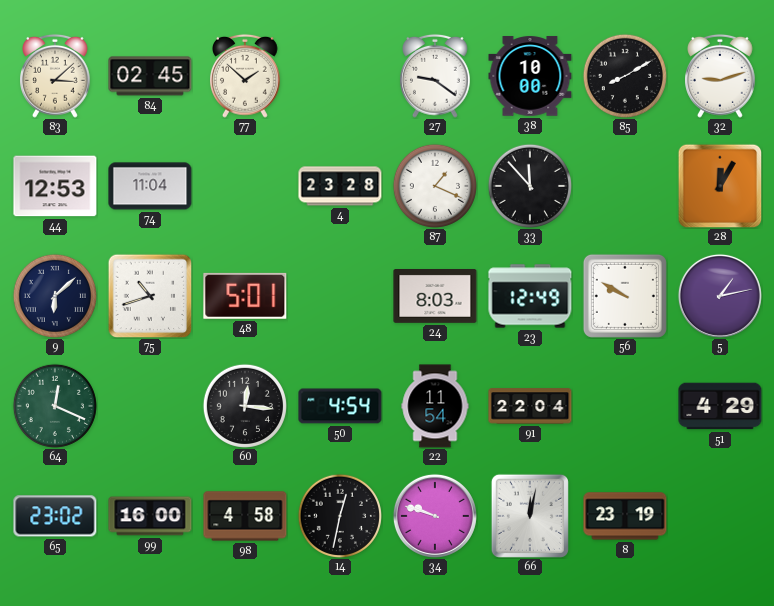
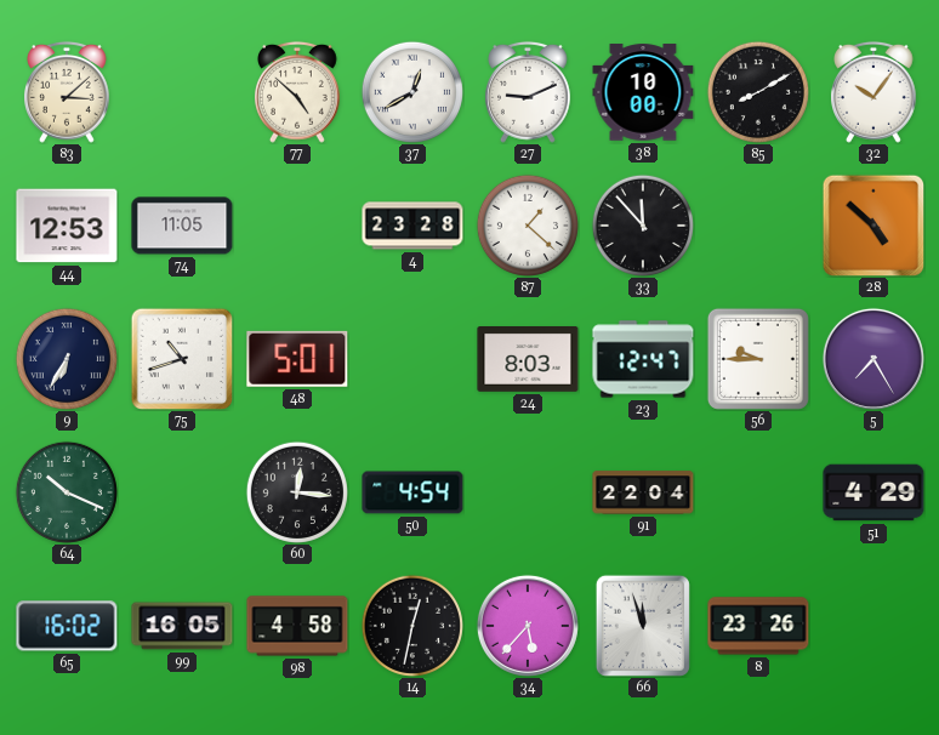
84: 02:45 -> none (150, 76)
77: 1:52 -> 4:52 (298, 92)
37: none -> 12:40 (412, 92)
27: 9:21 -> 9:11 (529, 92)
32: 9:12 -> 10:06 (875, 92)
74: 11:04 -> 11:05 (182, 226)
87: 1:19 -> 1:22 (528, 226)
28: 12:05 -> 4:52 (873, 226)
9: 6:08 -> 6:35 (67, 359)
23: 12:49 -> 12:47 (643, 359)
56: 9:50 -> 9:45 (758, 359)
5: 1:13 -> 7:25 (873, 359)
64: 12:19 -> 10:19 (67, 492)
22: 11:54 -> none (435, 406)
65: 23:02 -> 16:02 (67, 626)
99: 16:00 -> 16:05 (182, 626)
34: 9:48 -> 5:37 (528, 626)
66: 12:02 -> 11:57 (643, 626)
8: 23:19 -> 23:26 (758, 626)
